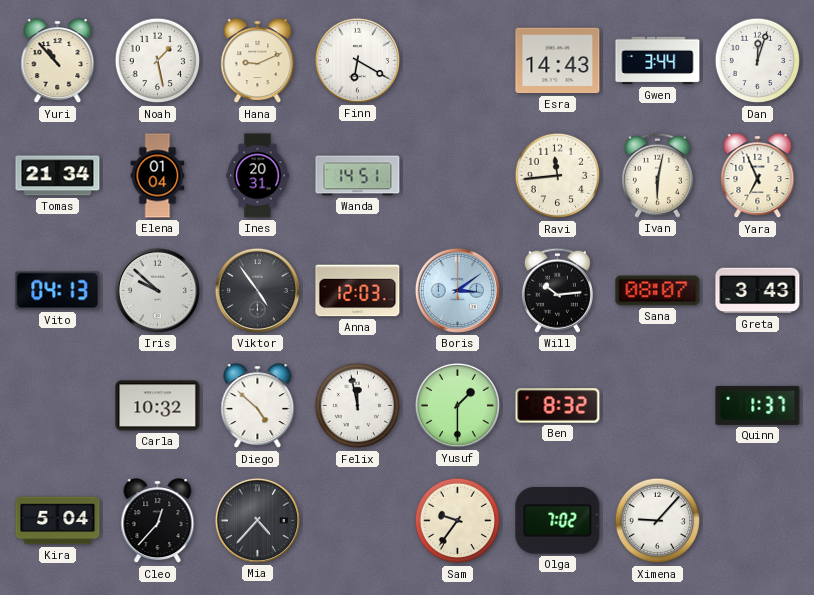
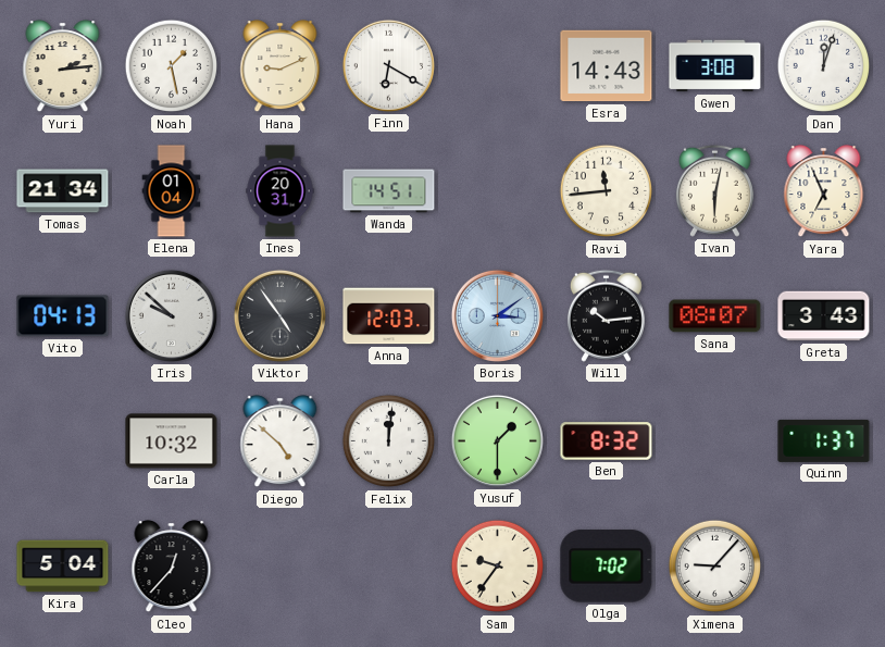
Yuri: 10:53 -> 2:14 (63, 66)
Gwen: 3:44 -> 3:08 (715, 66)
Felix: 11:58 -> 12:01 (389, 441)
Mia: 4:37 -> none (257, 520)
